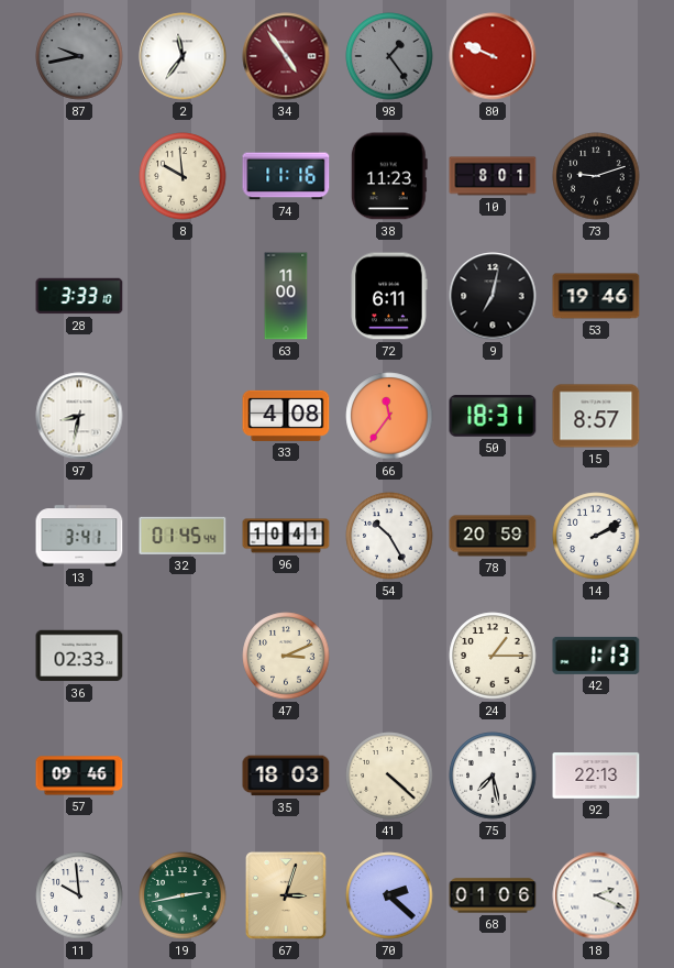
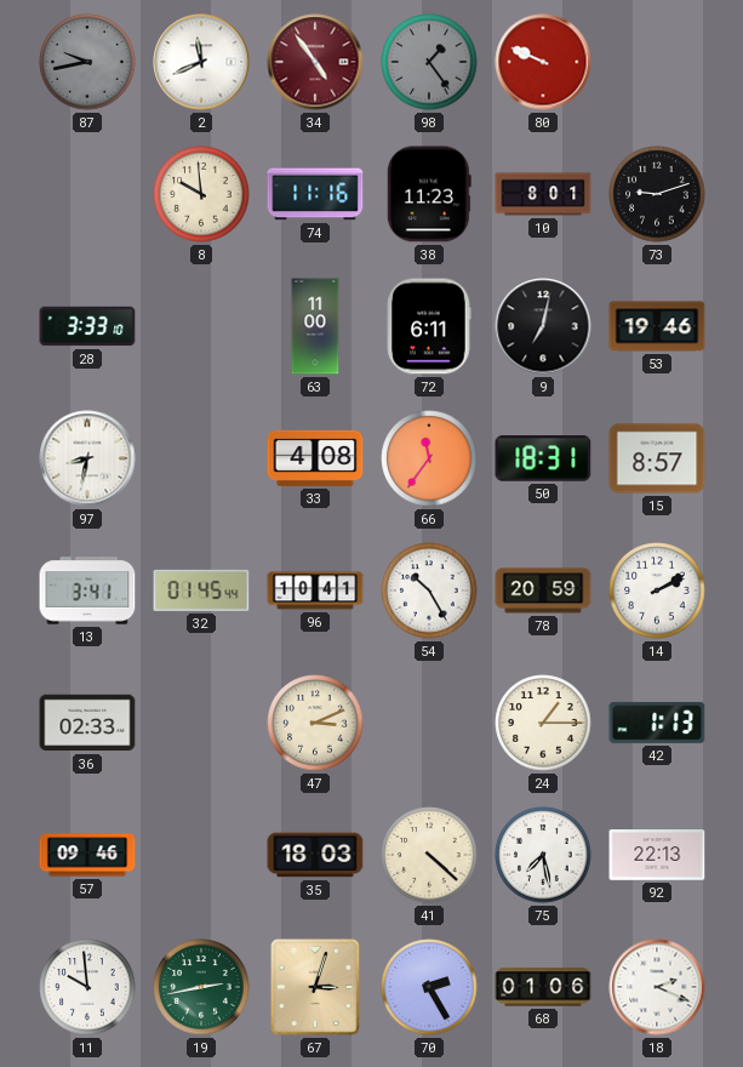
2: 11:36 -> 11:41 (201, 62)
70: 2:22 -> 2:25 (429, 987)
